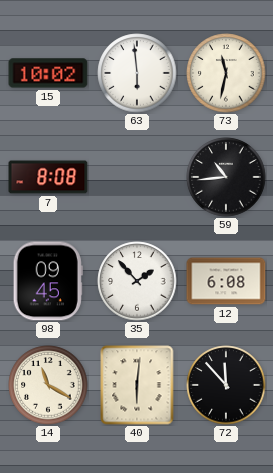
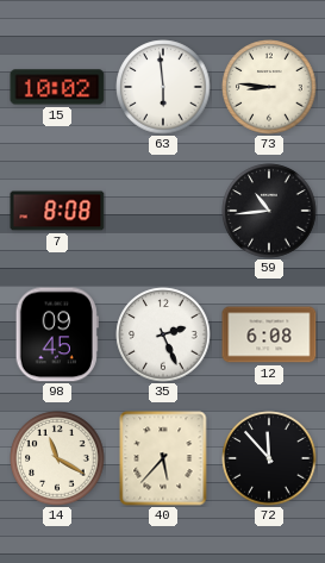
73: 11:32 -> 8:46 (269, 87)
35: 1:53 -> 2:26 (163, 334)
40: 6:01 -> 5:37 (163, 458)
